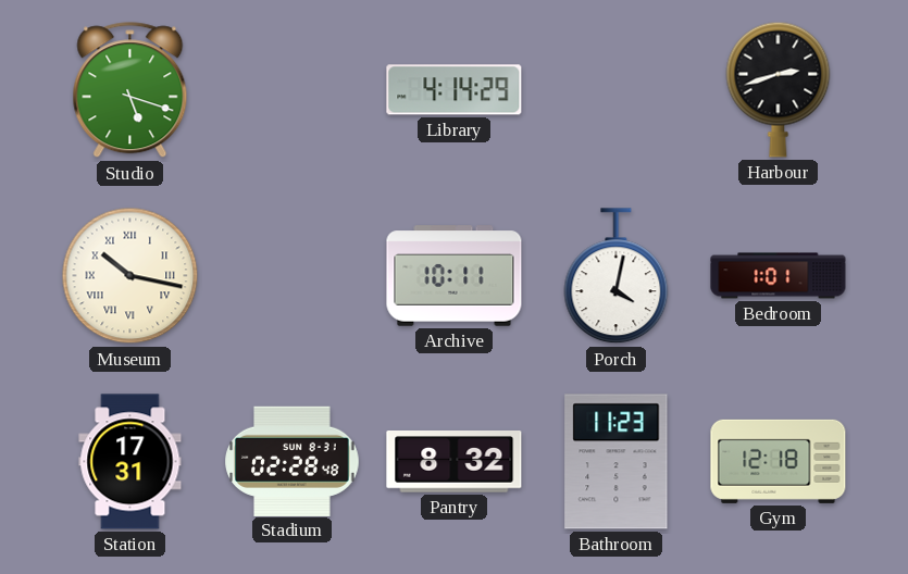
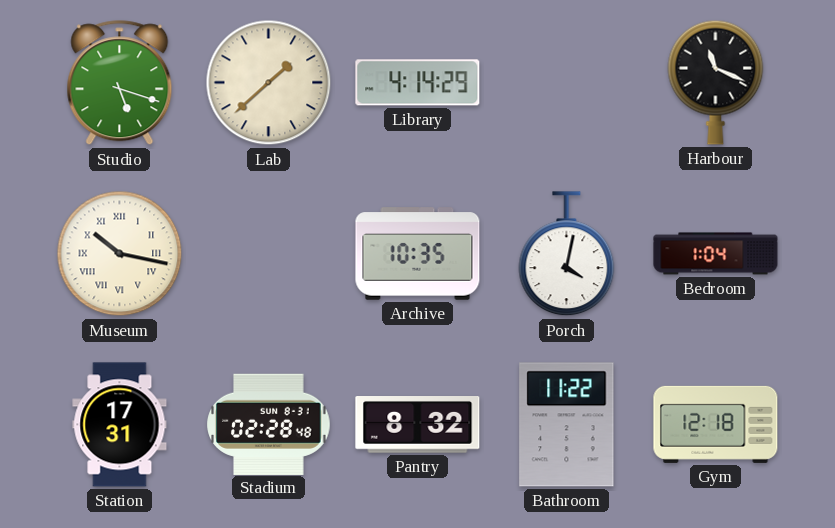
Lab: none -> 1:38 (269, 83)
Harbour: 2:42 -> 11:19 (716, 82)
Archive: 10:11 -> 10:35 (418, 254)
Bedroom: 1:01 -> 1:04 (716, 254)
Bathroom: 11:23 -> 11:22 (567, 425)
